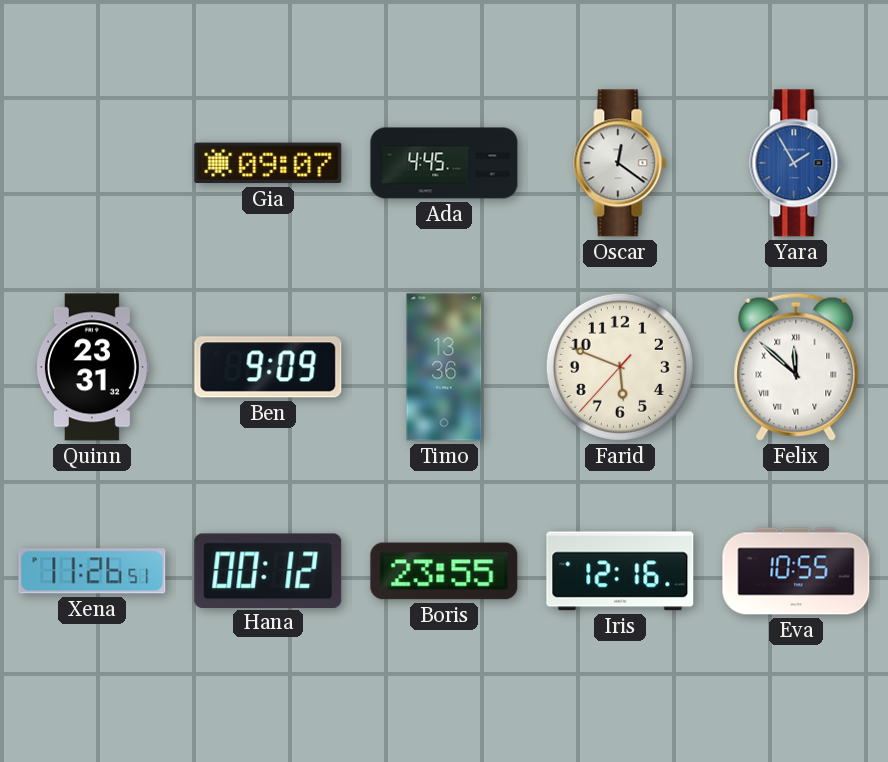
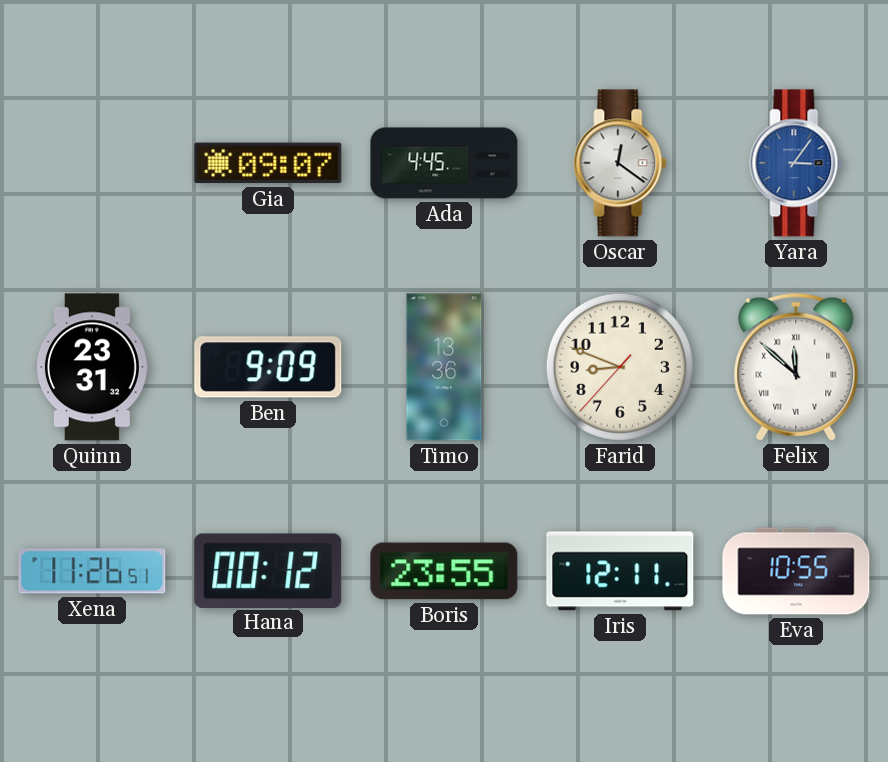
Yara: 1:55 -> 3:06 (796, 163)
Farid: 5:48 -> 8:48 (620, 367)
Iris: 12:16 -> 12:11 (620, 571)
